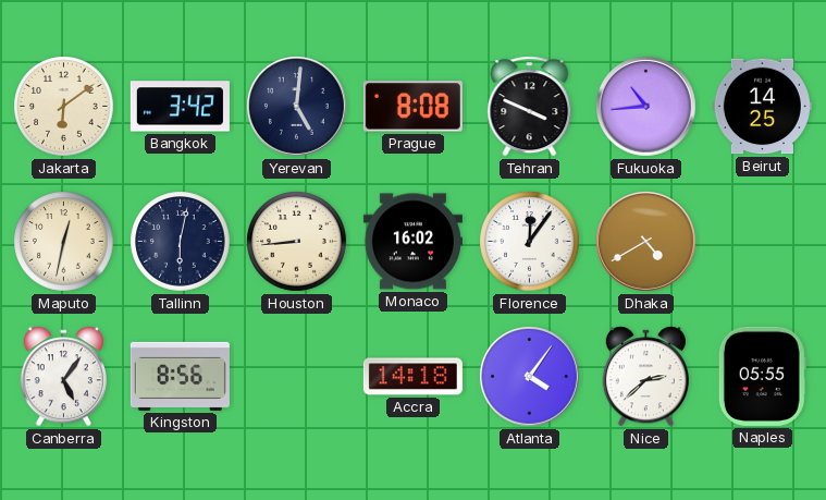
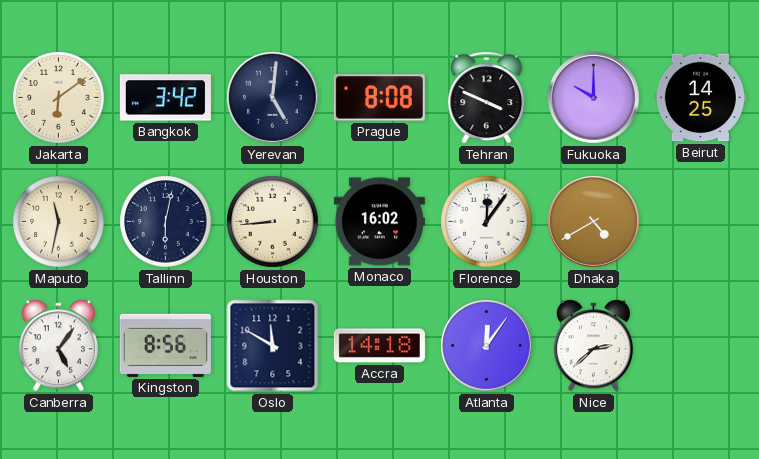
Fukuoka: 10:44 -> 10:00 (594, 98)
Maputo: 12:32 -> 11:32 (59, 222)
Oslo: none -> 11:50 (273, 346)
Atlanta: 4:06 -> 12:06 (487, 346)
Naples: 05:55 -> none (762, 376)
